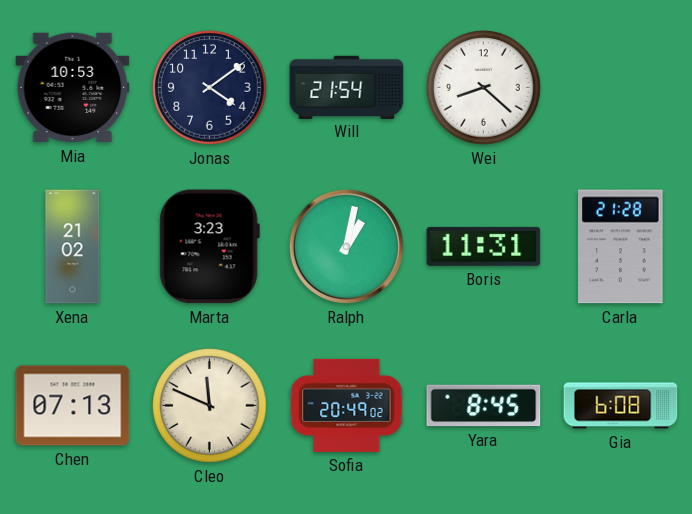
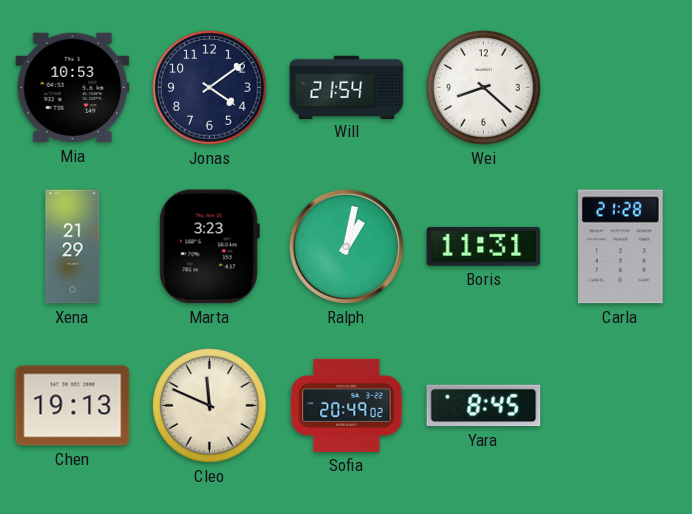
Xena: 21:02 -> 21:29 (73, 247)
Chen: 07:13 -> 19:13 (73, 406)
Gia: 6:08 -> none (621, 406)
